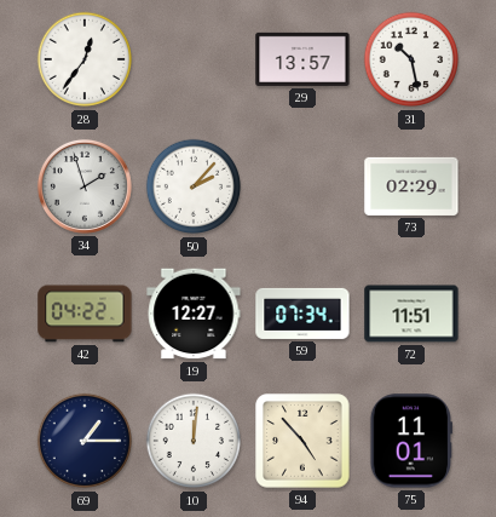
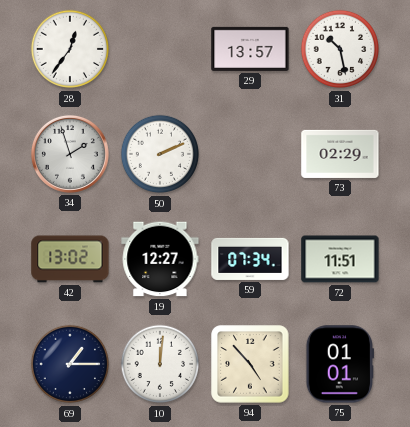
50: 2:07 -> 2:11 (160, 154)
42: 04:22 -> 13:02 (70, 259)
75: 11:01 -> 01:01 (339, 364)
